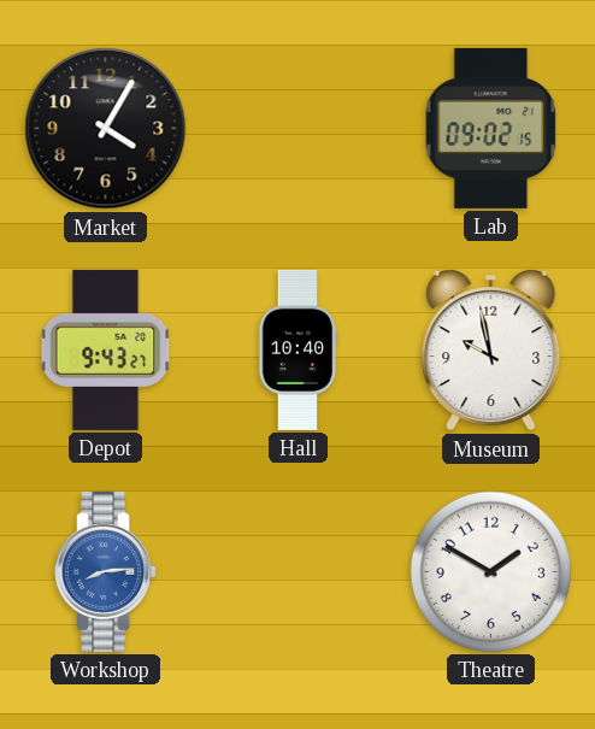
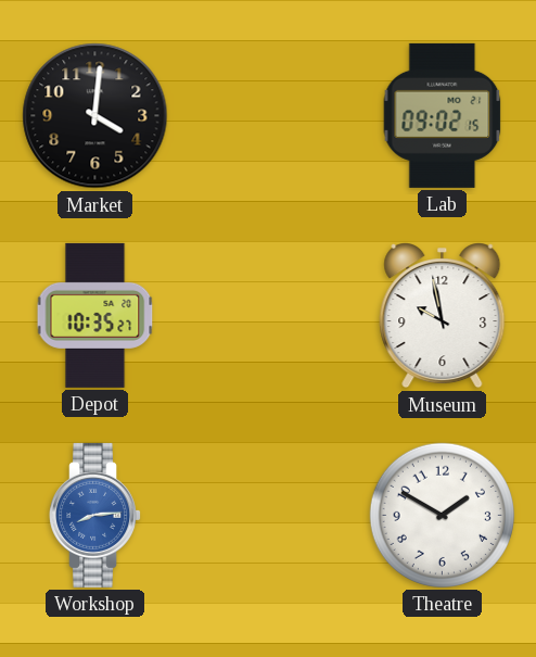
Market: 4:05 -> 4:01 (95, 116)
Depot: 9:43 -> 10:35 (95, 315)
Hall: 10:40 -> none (297, 349)
